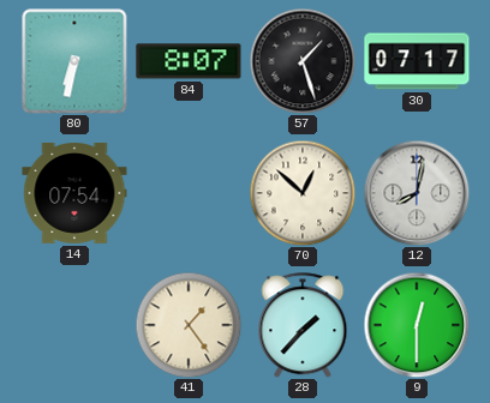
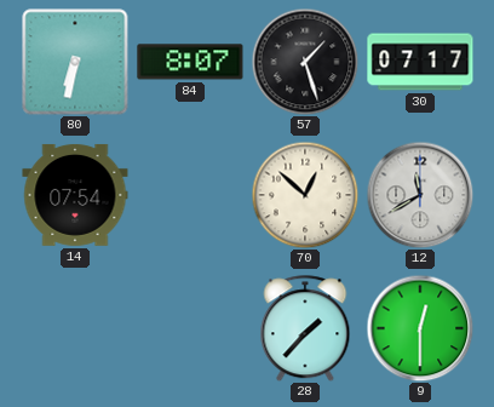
12: 8:02 -> 11:40 (420, 195)
41: 1:24 -> none (189, 325)
